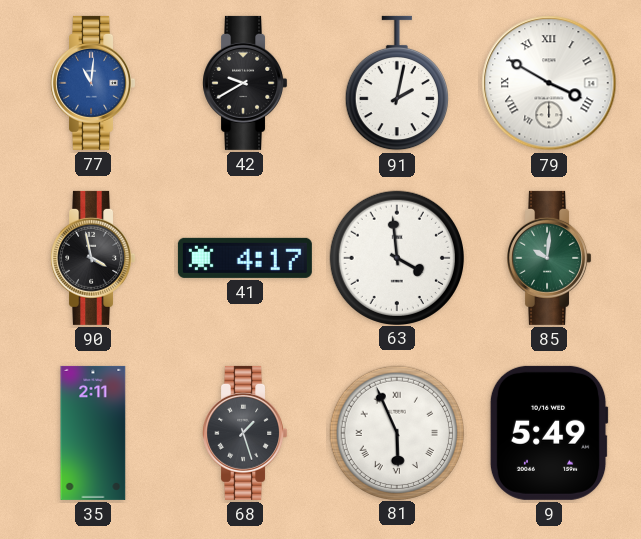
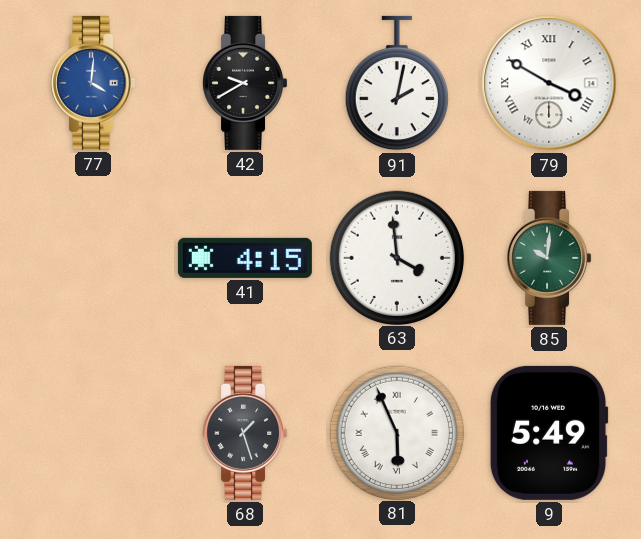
77: 11:01 -> 4:01 (93, 83)
90: 3:58 -> none (93, 258)
41: 4:17 -> 4:15 (245, 258)
35: 2:11 -> none (93, 433)
